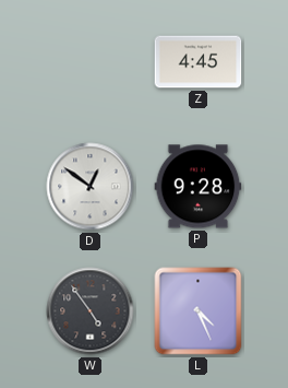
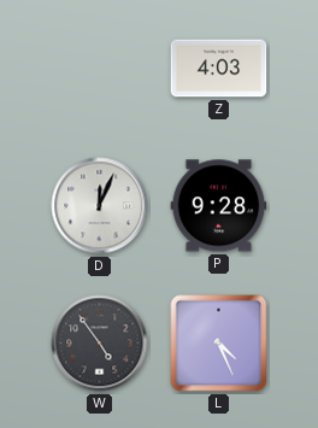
Z: 4:45 -> 4:03 (219, 69)
D: 12:51 -> 12:04 (100, 206)
